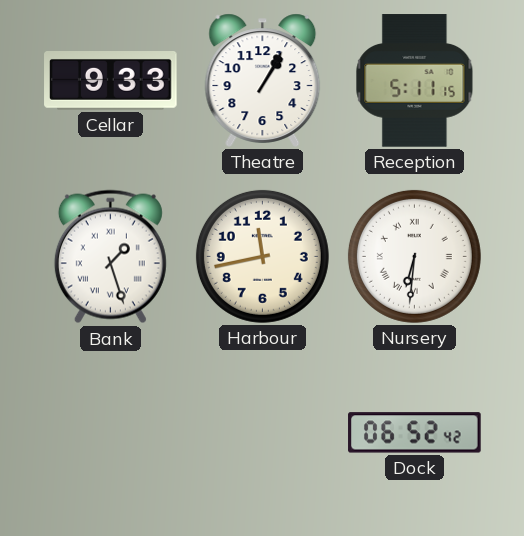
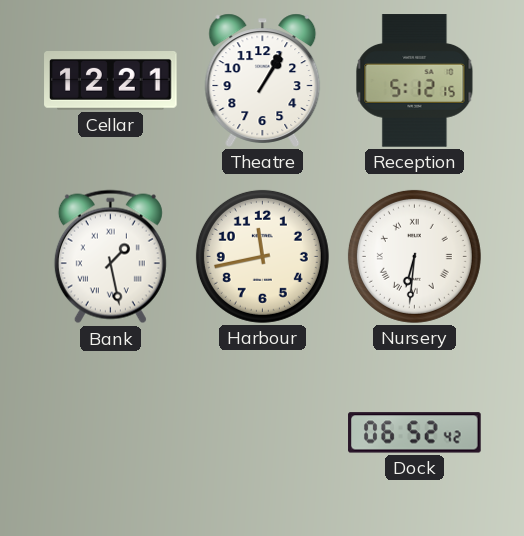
Cellar: 9:33 -> 12:21 (111, 81)
Reception: 5:11 -> 5:12 (415, 81)
Bank: 1:27 -> 1:28 (110, 257)
